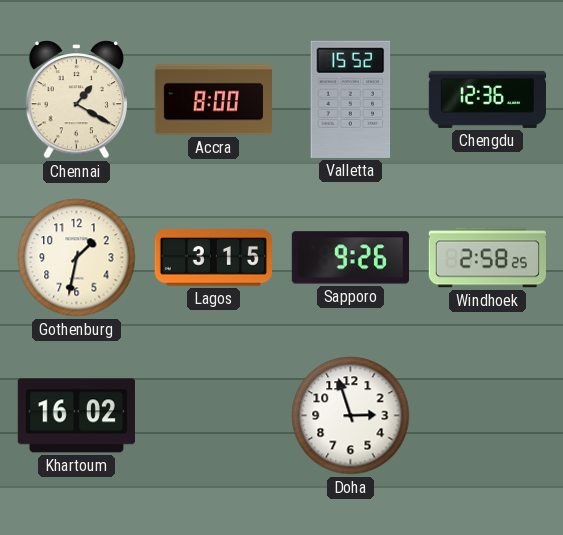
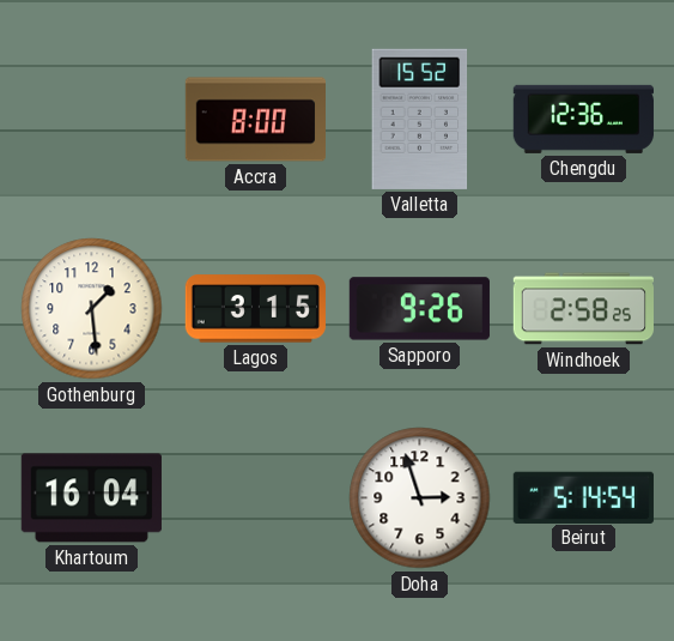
Chennai: 1:20 -> none (76, 100)
Gothenburg: 1:32 -> 1:29 (92, 309)
Khartoum: 16:02 -> 16:04 (91, 498)
Beirut: none -> 5:14 (583, 497)
